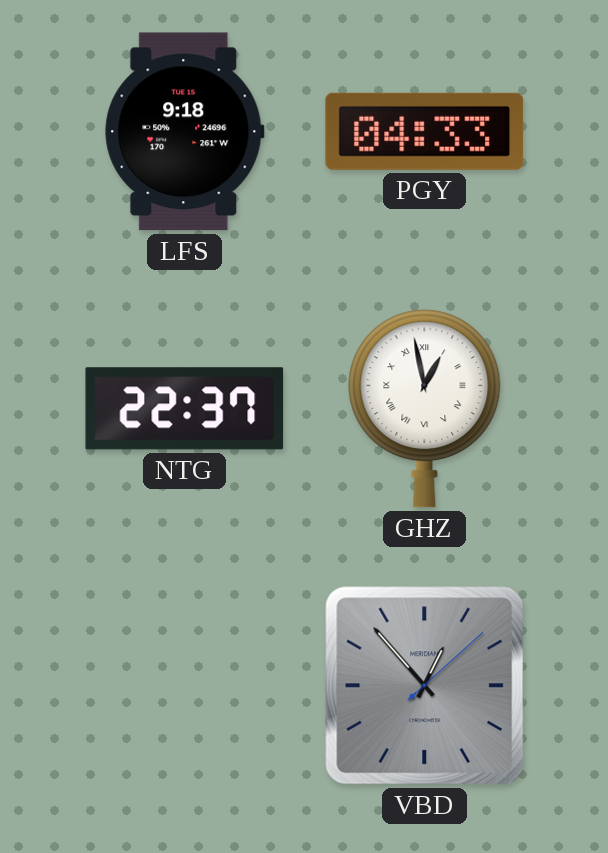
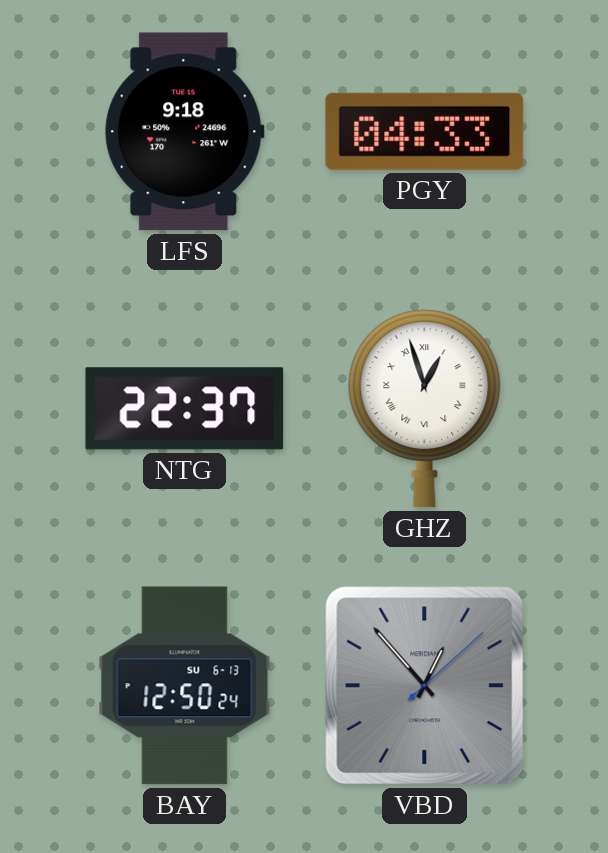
GHZ: 12:58 -> 12:57 (425, 409)
BAY: none -> 12:50 (185, 686)
